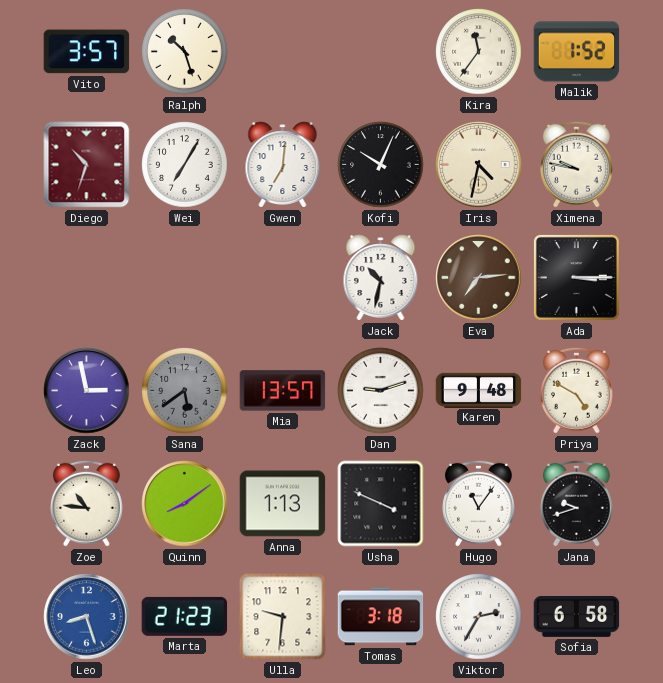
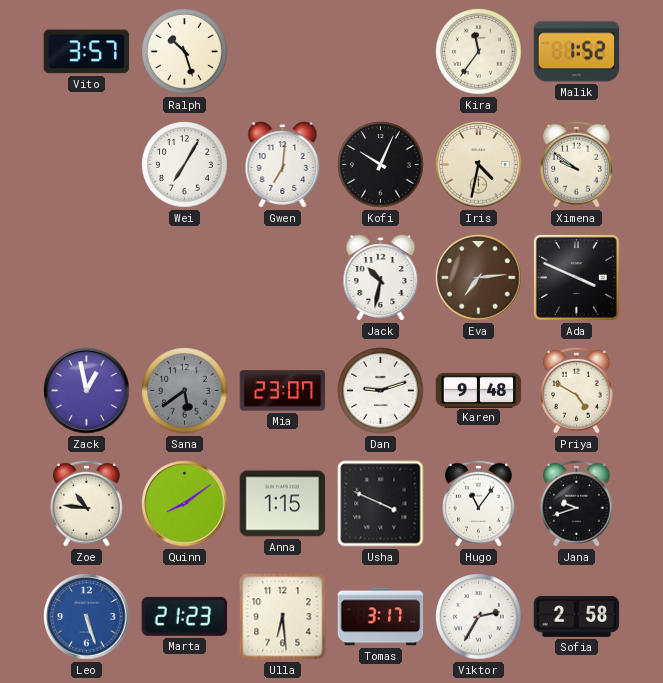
Diego: 10:33 -> none (87, 165)
Ximena: 9:47 -> 9:51 (577, 164)
Ada: 3:15 -> 3:49 (576, 277)
Zack: 2:58 -> 12:58 (87, 391)
Mia: 13:57 -> 23:07 (283, 391)
Anna: 1:13 -> 1:15 (283, 504)
Leo: 8:27 -> 5:27 (87, 617)
Ulla: 9:31 -> 6:29 (283, 617)
Tomas: 3:18 -> 3:17 (381, 617)
Sofia: 6:58 -> 2:58 (577, 617)
